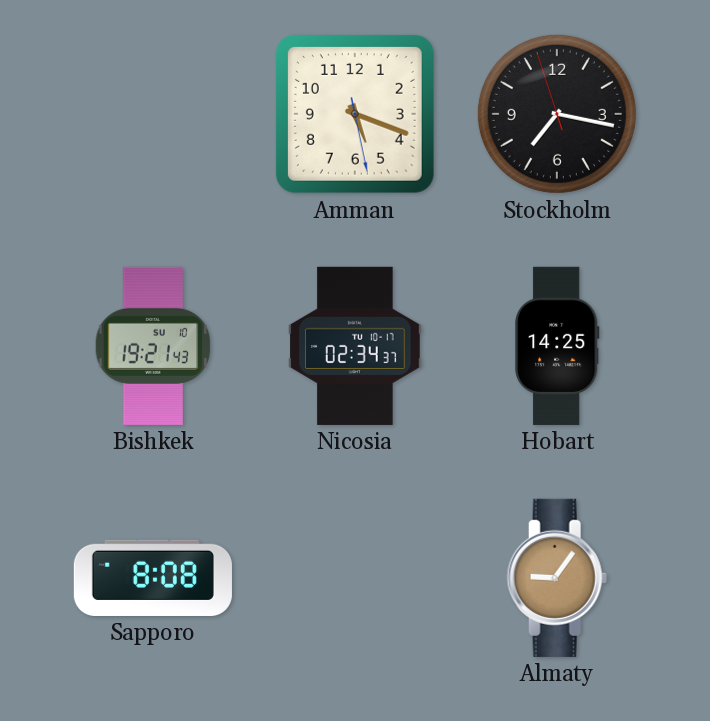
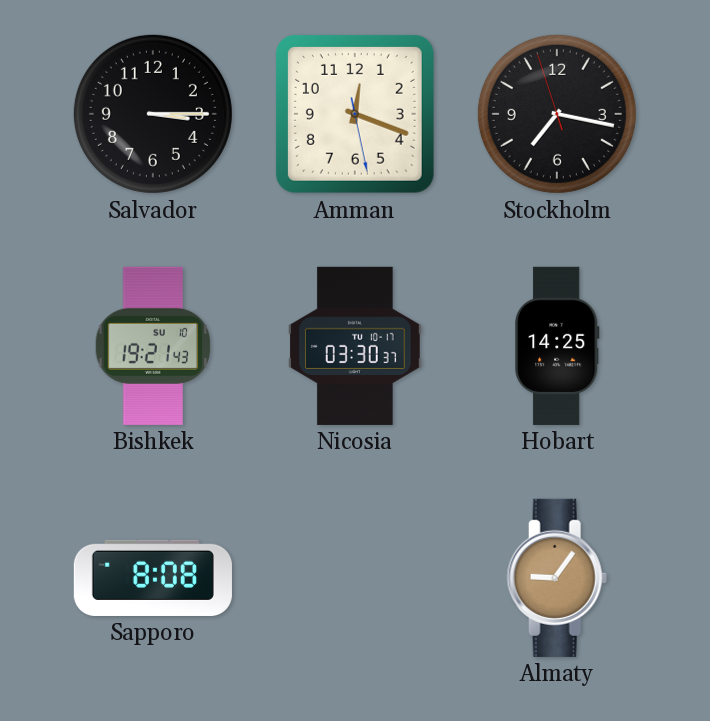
Salvador: none -> 3:15 (153, 114)
Amman: 5:18 -> 12:18 (355, 114)
Nicosia: 02:34 -> 03:30 (355, 346)
